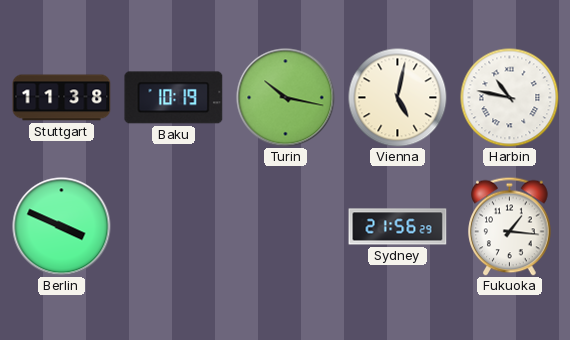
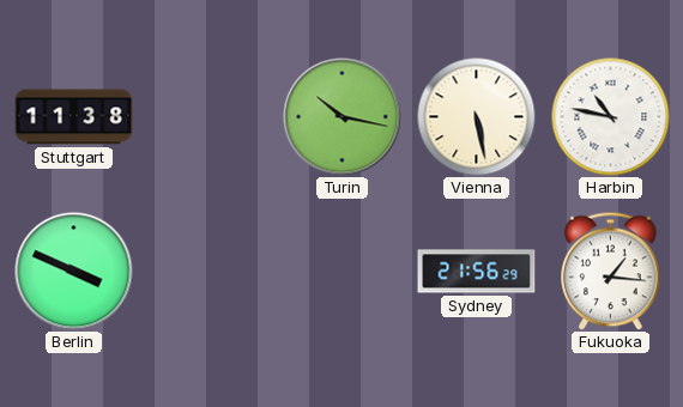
Baku: 10:19 -> none (174, 98)
Vienna: 5:02 -> 5:28 (477, 117)
